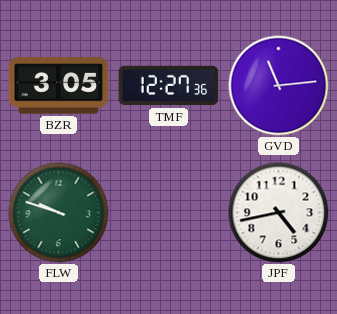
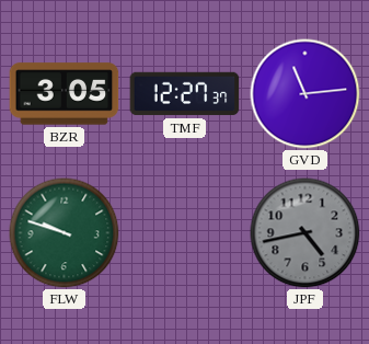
TMF: 12:27:36 -> 12:27:37 (185, 94)
JPF dial: white -> grey (305, 233)
